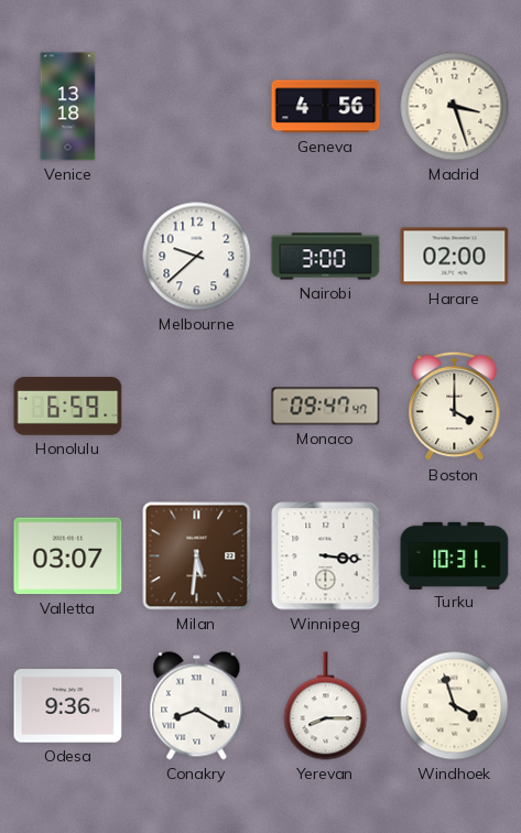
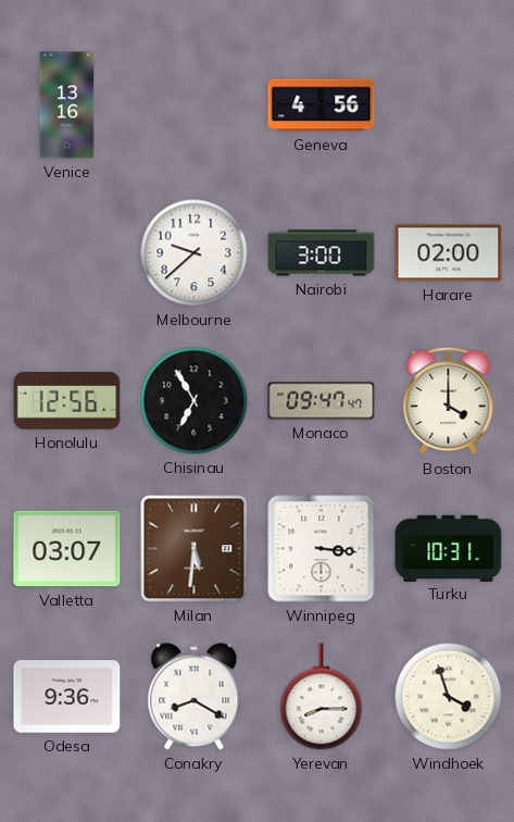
Venice: 13:18 -> 13:16 (67, 105)
Madrid: 3:27 -> none (455, 107)
Honolulu: 6:59 -> 12:56 (67, 401)
Chisinau: none -> 6:55 (195, 401)
